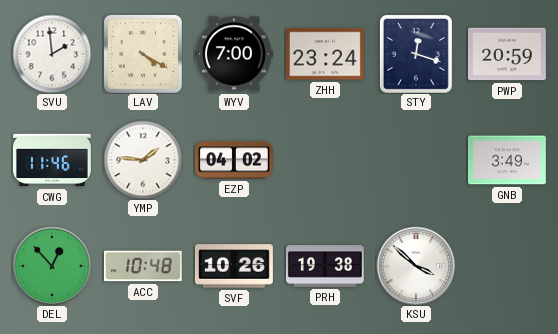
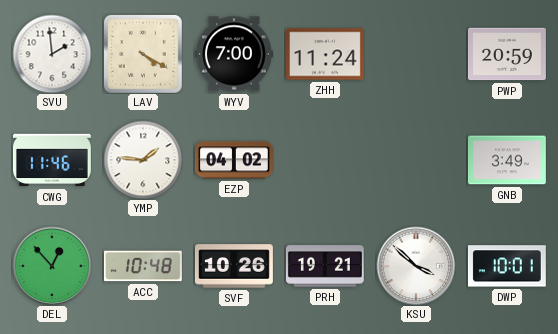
ZHH: 23:24 -> 11:24 (325, 54)
STY: 12:18 -> none (416, 54)
PRH: 19:38 -> 19:21 (325, 266)
DWP: none -> 10:01 (507, 266)
